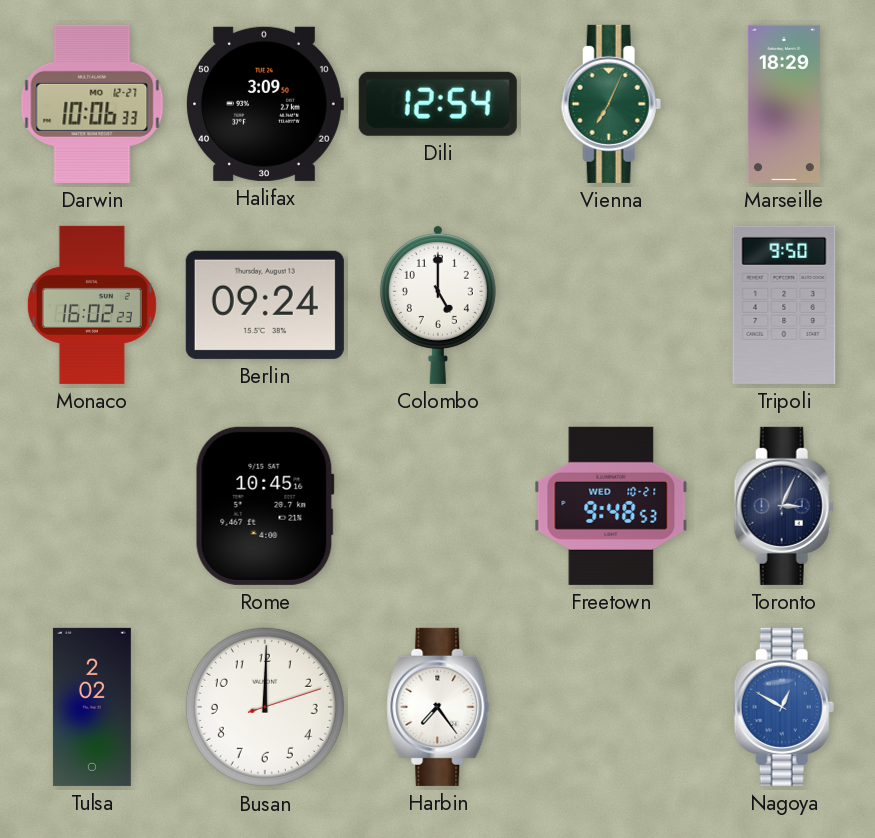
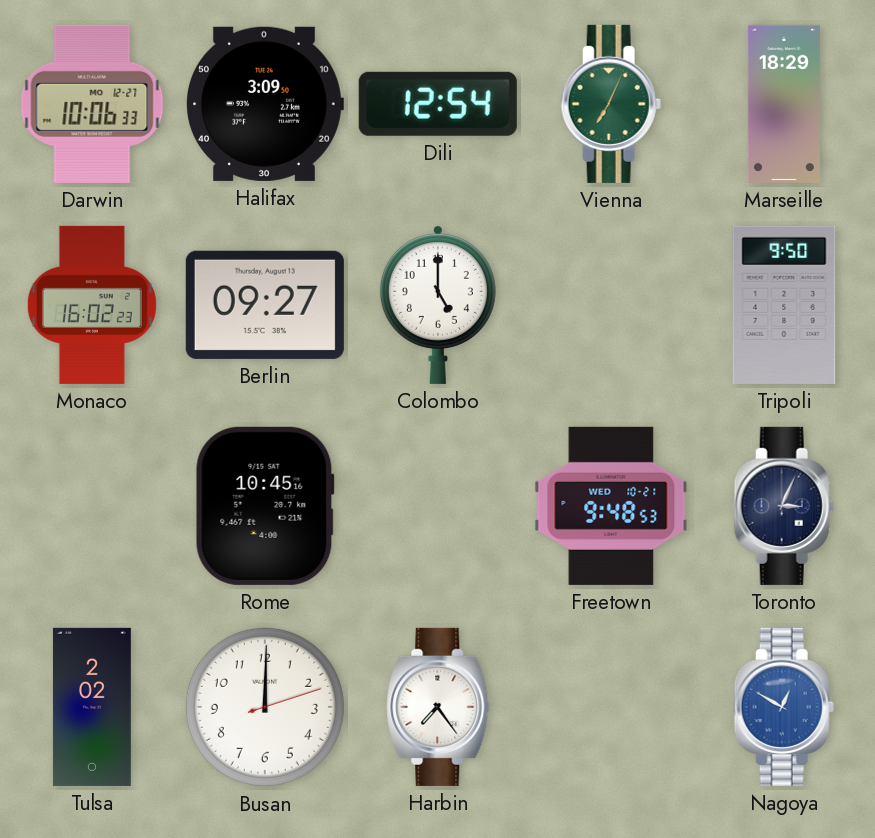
Berlin: 09:24 -> 09:27 (265, 305)
